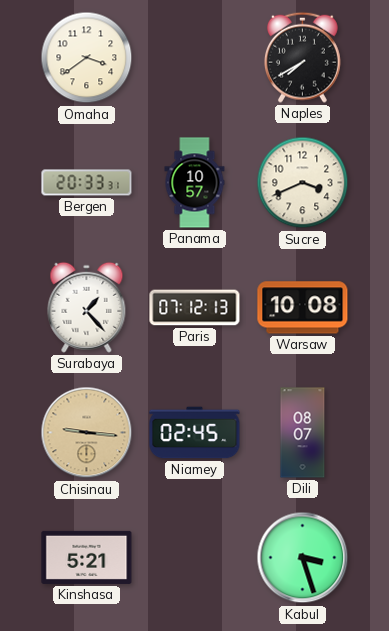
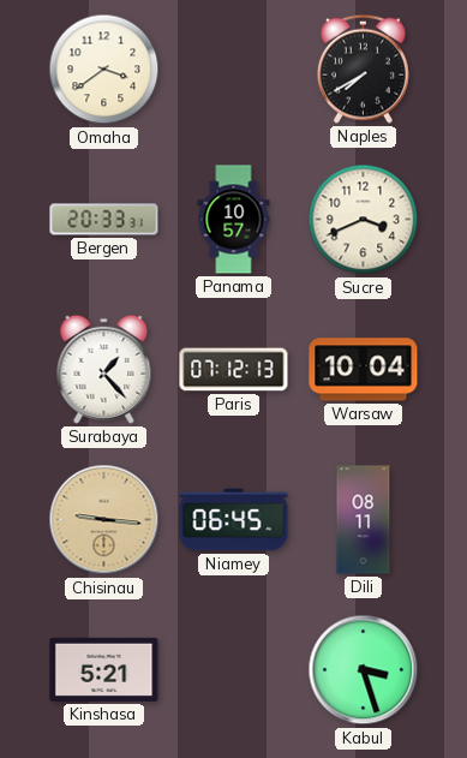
Warsaw: 10:08 -> 10:04 (364, 370)
Niamey: 02:45 -> 06:45 (234, 520)
Dili: 08:07 -> 08:11 (364, 520)
